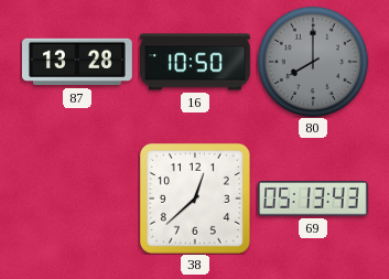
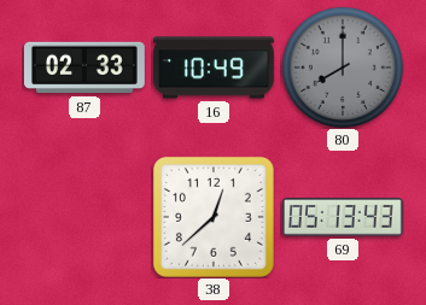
87: 13:28 -> 02:33 (84, 68)
16: 10:50 -> 10:49 (214, 68)
